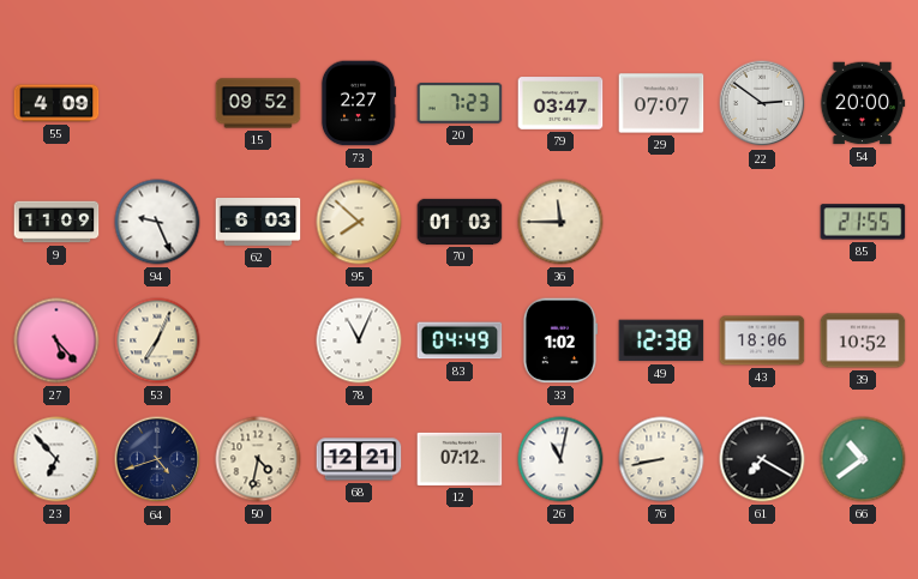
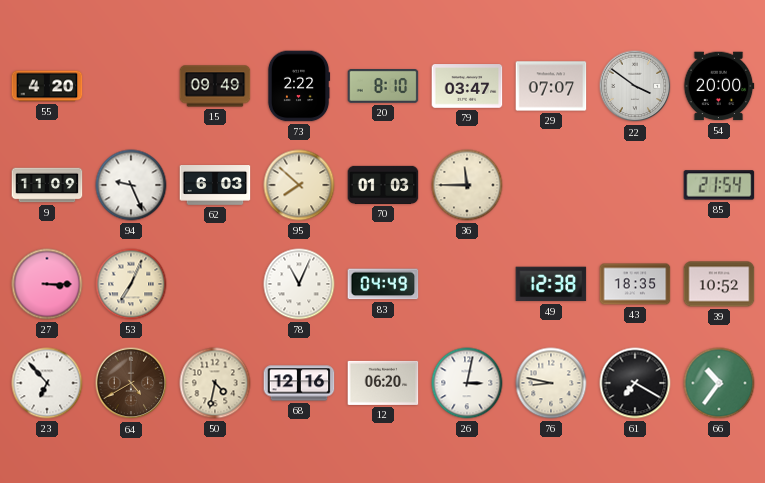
55: 4:09 -> 4:20 (47, 86)
15: 09:52 -> 09:49 (215, 86)
73: 2:27 -> 2:22 (299, 86)
20: 7:23 -> 8:10 (383, 87)
22: 2:51 -> 3:51 (635, 86)
85: 21:55 -> 21:54 (719, 185)
27: 5:23 -> 3:15 (47, 284)
33: 1:02 -> none (559, 340)
43: 18:06 -> 18:35 (635, 284)
64: 4:42 -> 4:40 (131, 383)
64 dial: navy -> brown (131, 383)
68: 12:21 -> 12:16 (299, 383)
12: 07:12 -> 06:20 (383, 383)
26: 11:02 -> 3:02 (467, 383)
76: 8:43 -> 8:47 (551, 383)
66: 10:39 -> 10:36 (719, 383)
